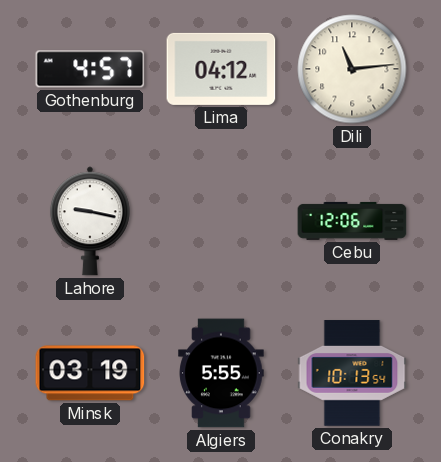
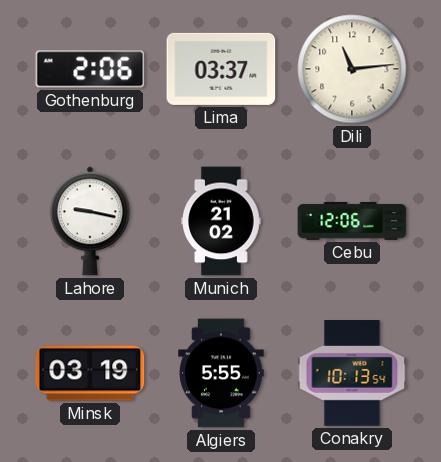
Gothenburg: 4:57 -> 2:06 (90, 69)
Lima: 04:12 -> 03:37 (221, 69)
Munich: none -> 21:02 (221, 221)
